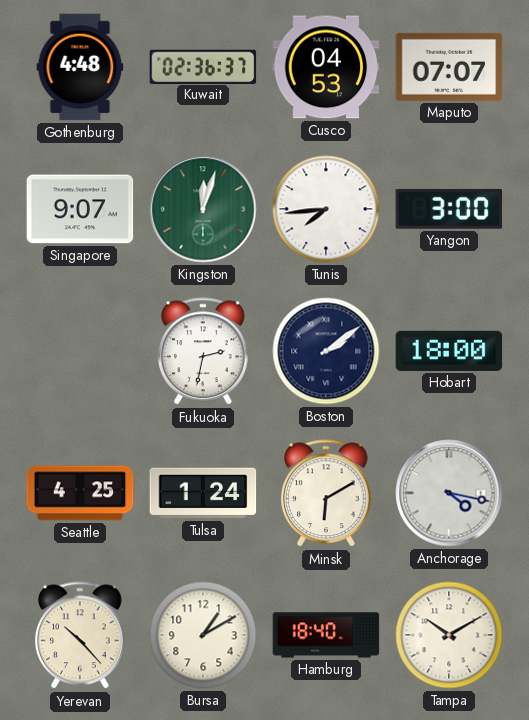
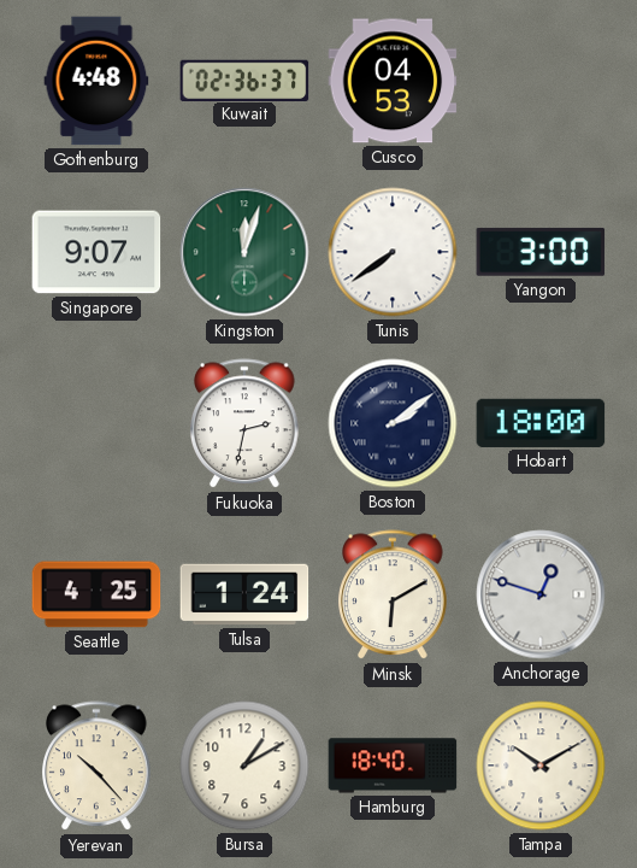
Maputo: 07:07 -> none (449, 67)
Tunis: 7:44 -> 7:39 (393, 252)
Anchorage: 4:17 -> 12:48 (541, 594)
